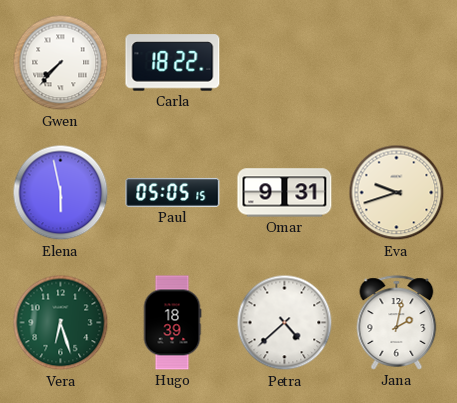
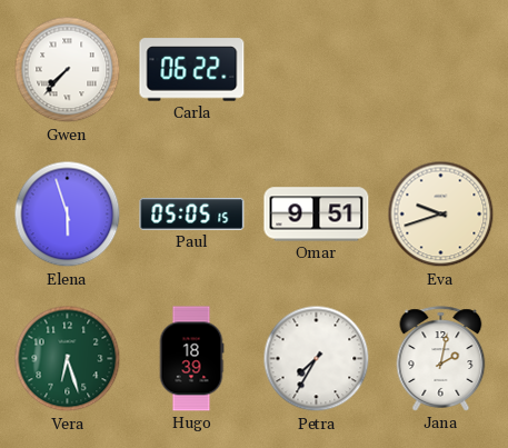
Carla: 18:22 -> 06:22 (192, 70)
Elena: 5:58 -> 5:57 (68, 215)
Omar: 9:31 -> 9:51 (317, 215)
Petra: 4:38 -> 7:35 (317, 359)
